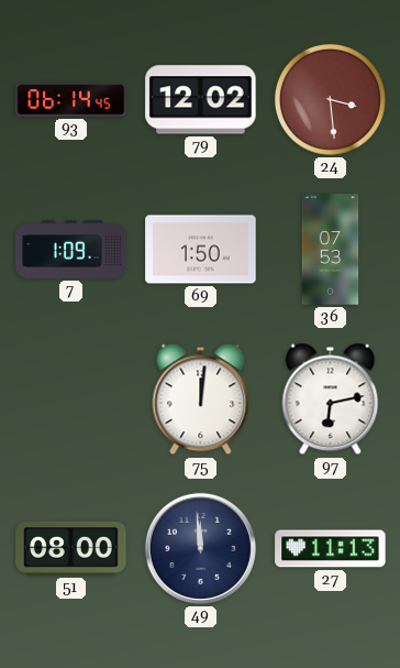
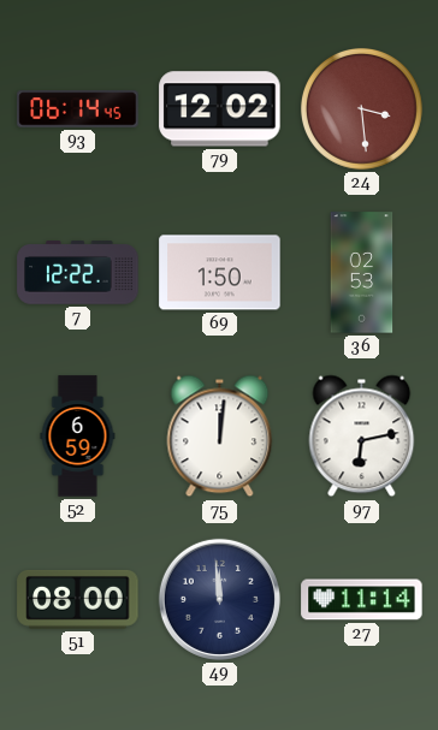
7: 1:09 -> 12:22 (78, 273)
36: 07:53 -> 02:53 (362, 273)
52: none -> 6:59 (78, 437)
27: 11:13 -> 11:14 (362, 600)
